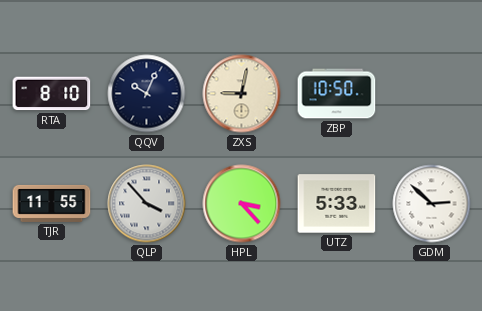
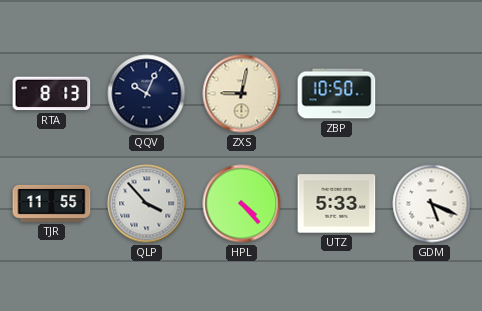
RTA: 8:10 -> 8:13 (52, 94)
HPL: 3:23 -> 4:23 (242, 204)
GDM: 2:52 -> 5:19 (432, 204)
